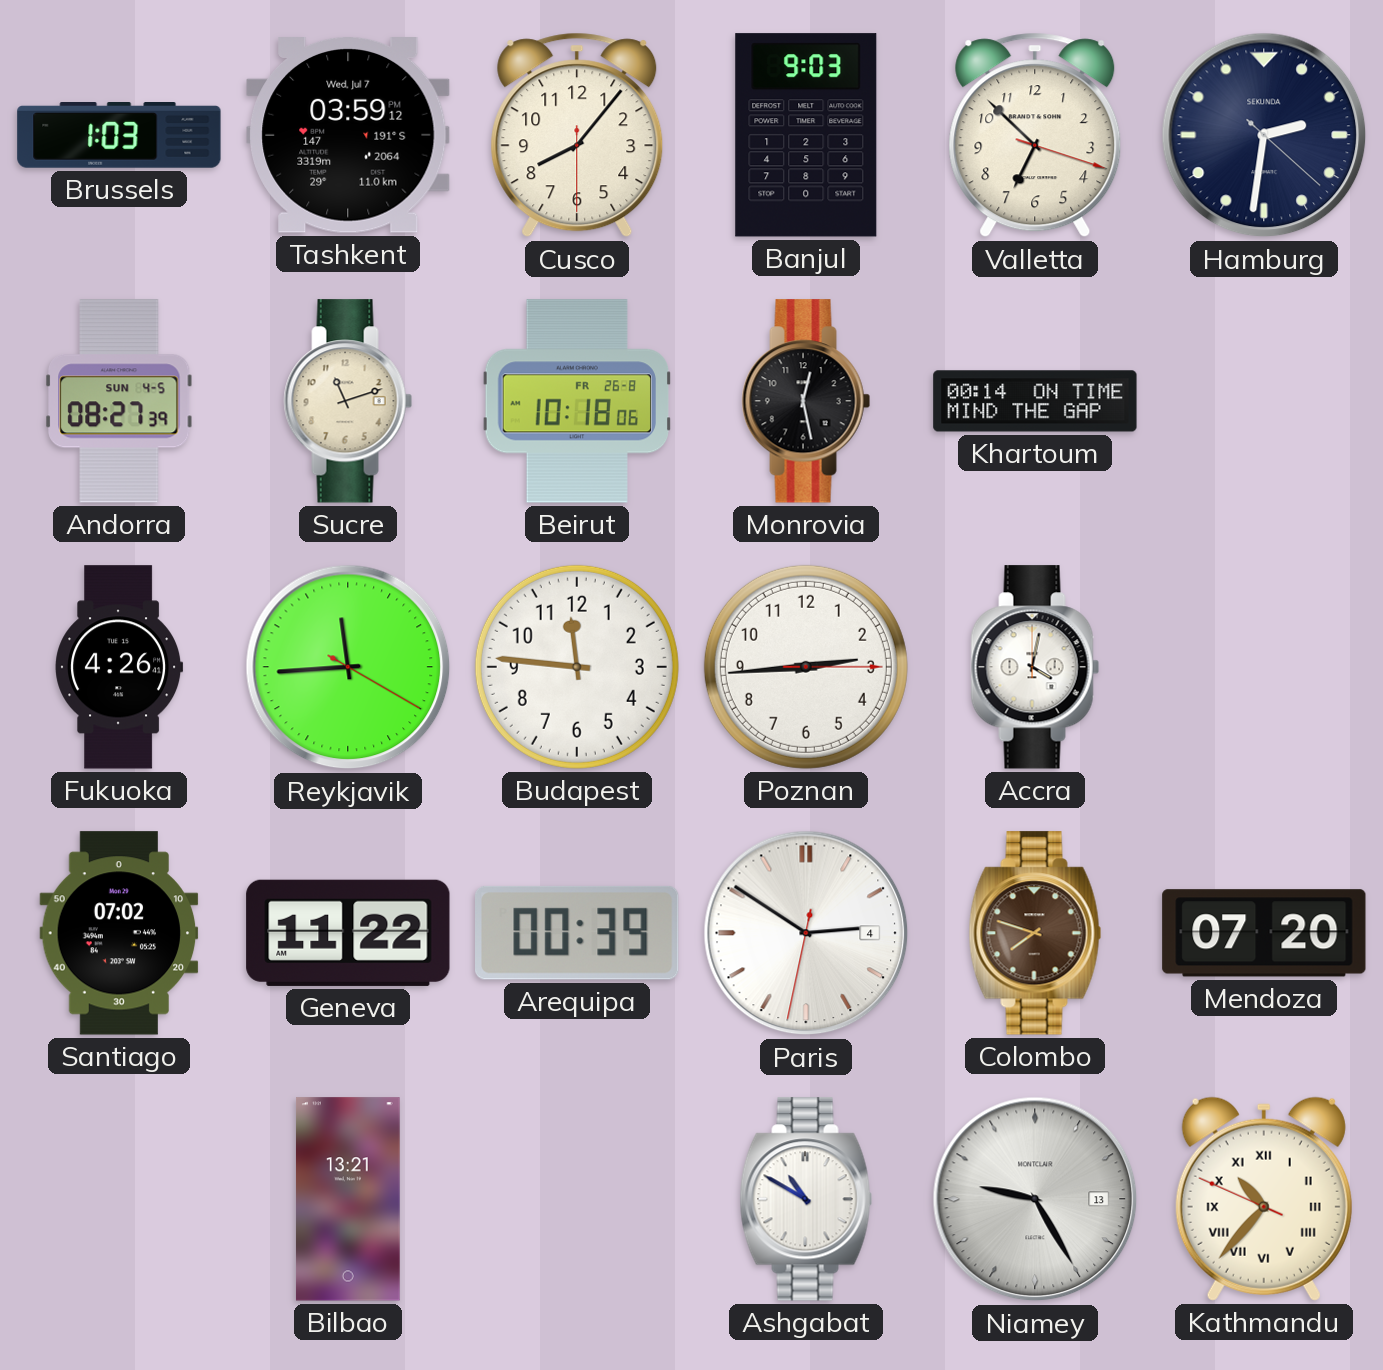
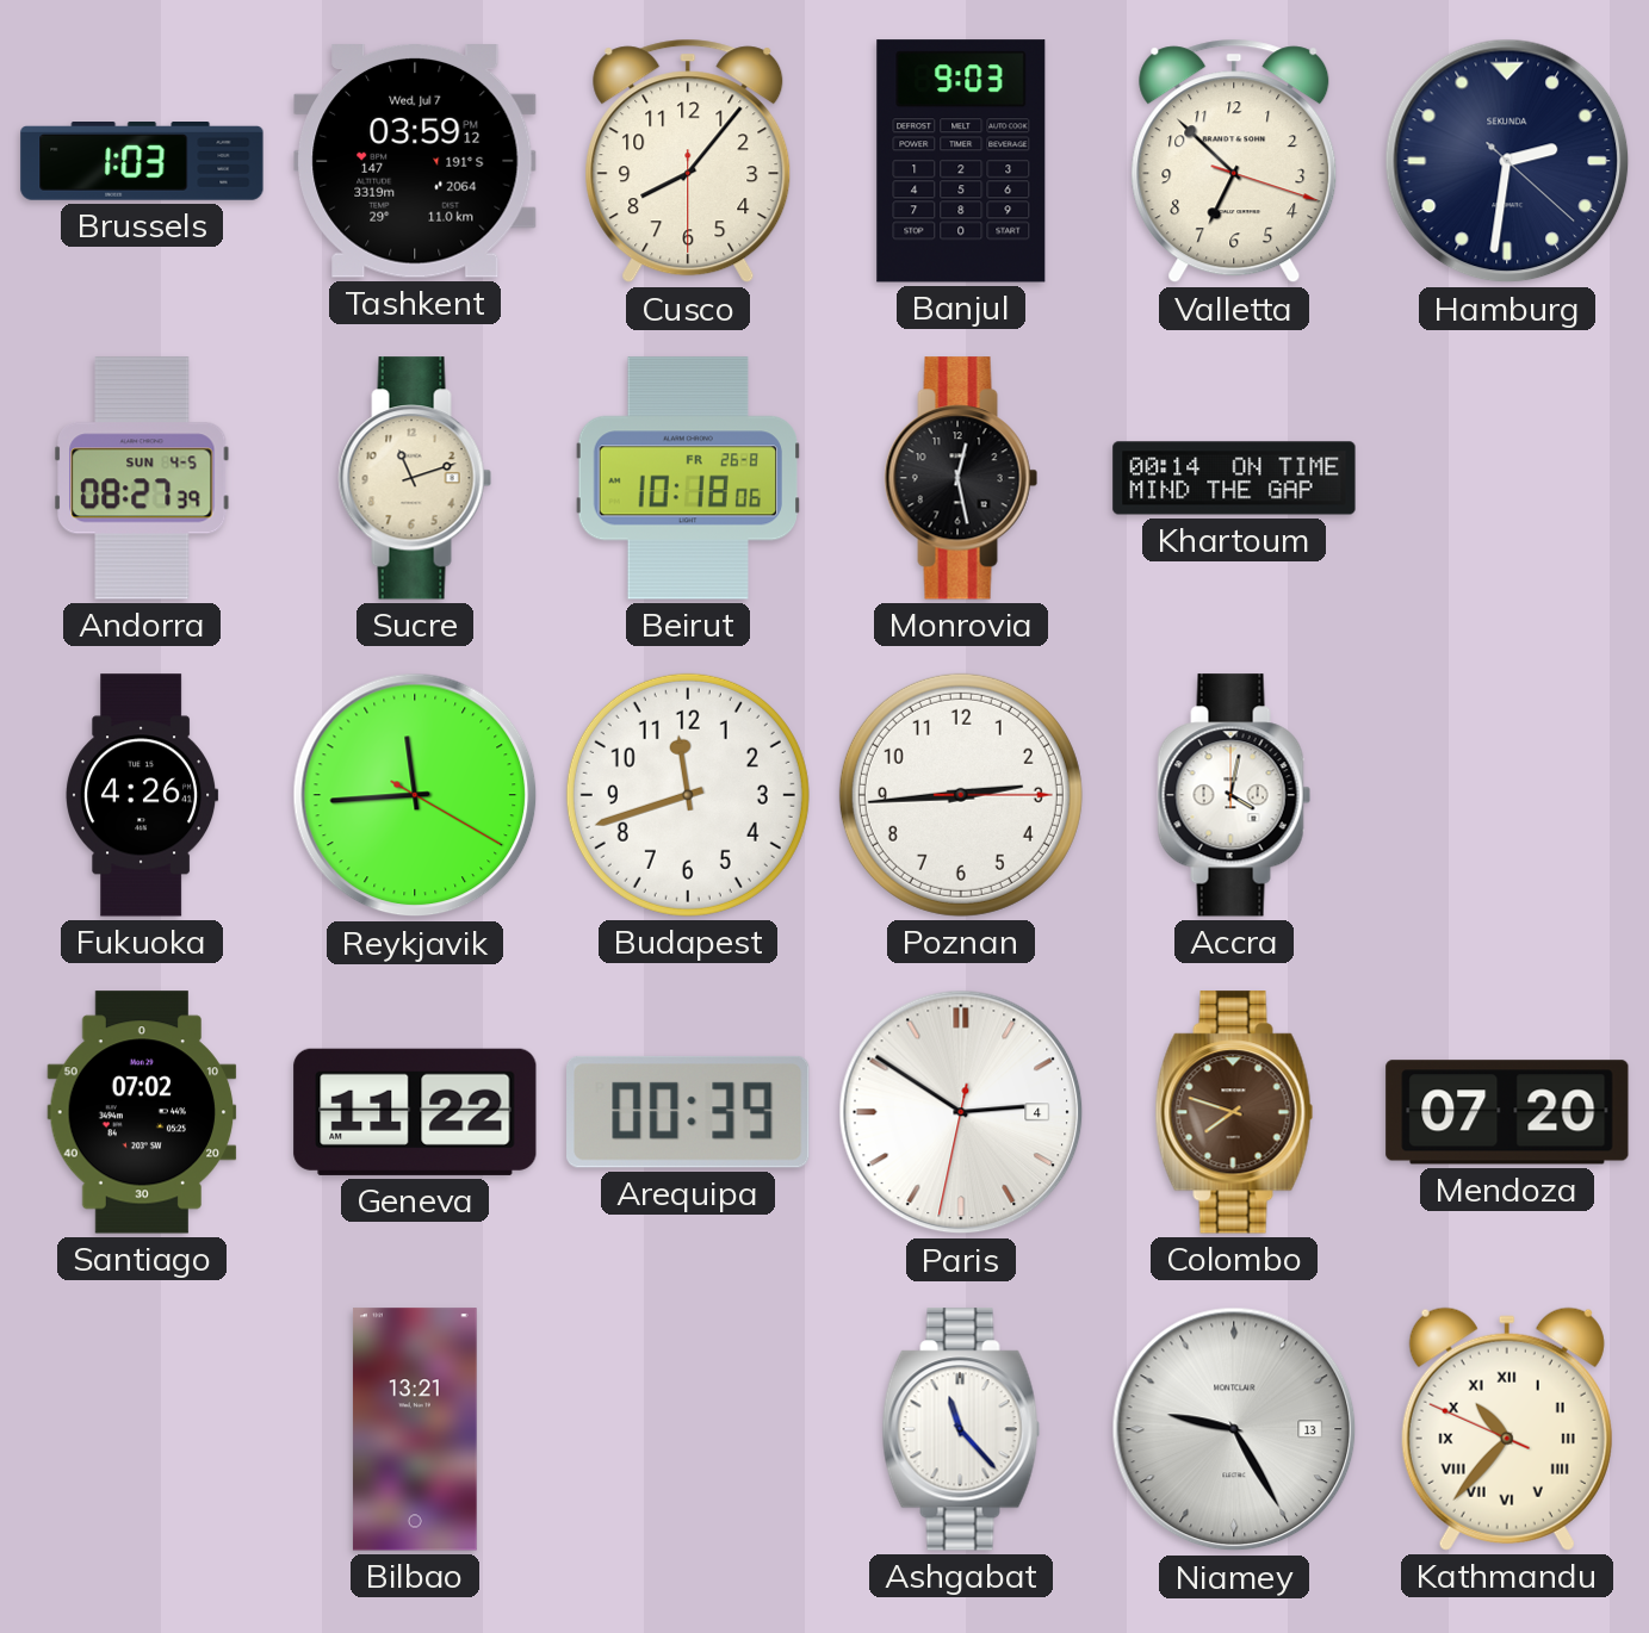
Budapest: 11:46 -> 11:42 (688, 795)
Ashgabat: 10:50 -> 11:23 (961, 1429)
